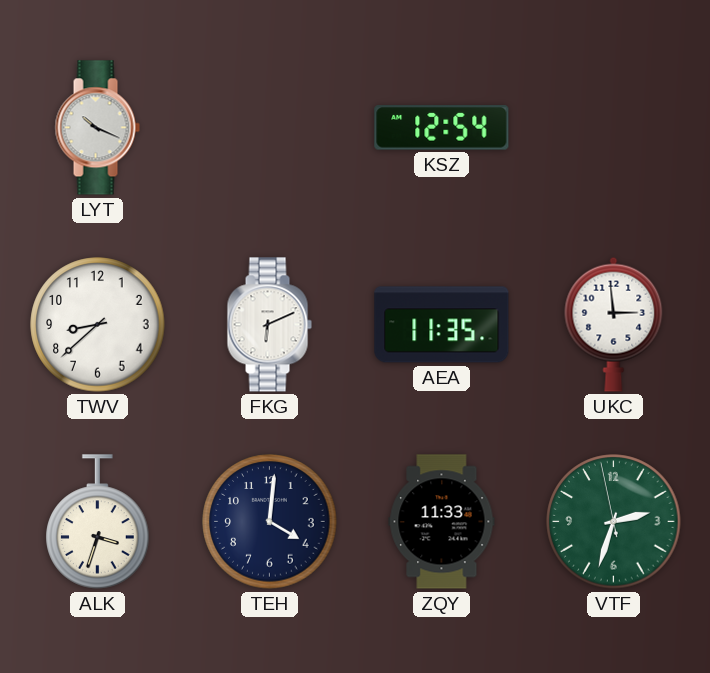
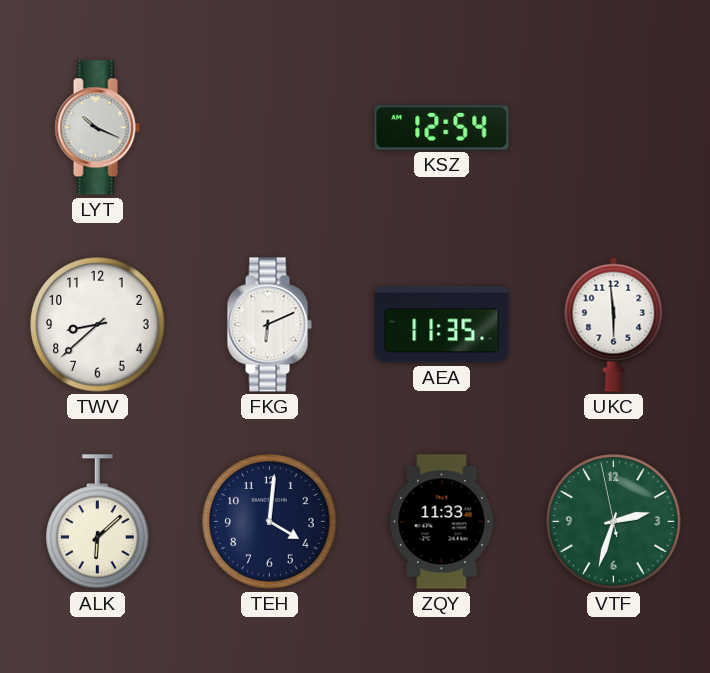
UKC: 2:59 -> 5:59 (614, 324)
ALK: 3:33 -> 6:08 (98, 522)
